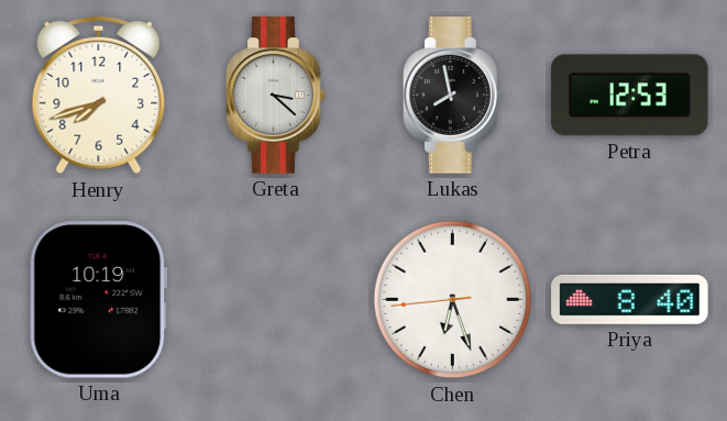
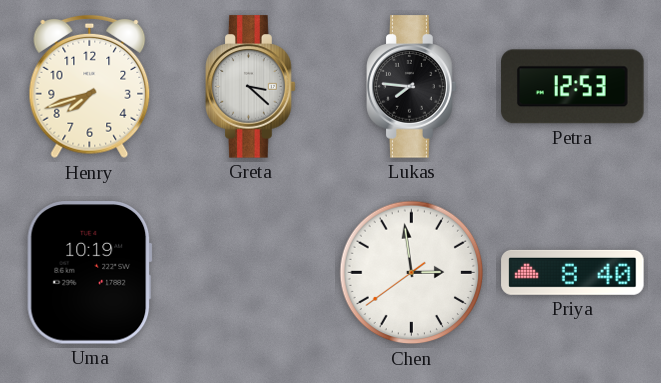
Lukas: 7:58 -> 7:46 (412, 87)
Chen: 6:26 -> 2:58 (412, 273)
